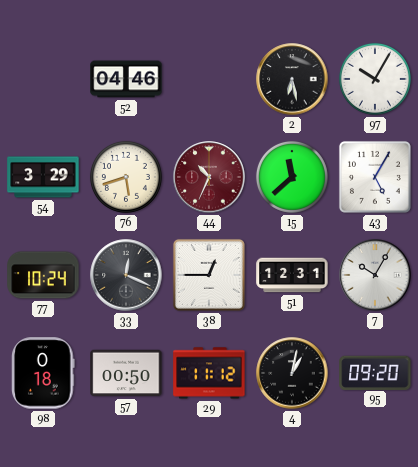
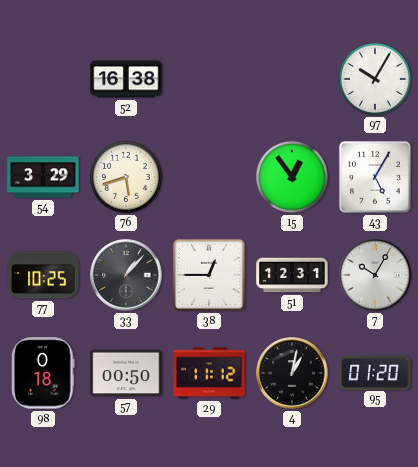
52: 04:46 -> 16:38 (126, 79)
2: 6:28 -> none (292, 79)
44: 10:34 -> none (209, 177)
15: 11:38 -> 12:54 (292, 177)
77: 10:24 -> 10:25 (43, 275)
33: 12:19 -> 1:07 (126, 275)
95: 09:20 -> 01:20 (375, 372)
